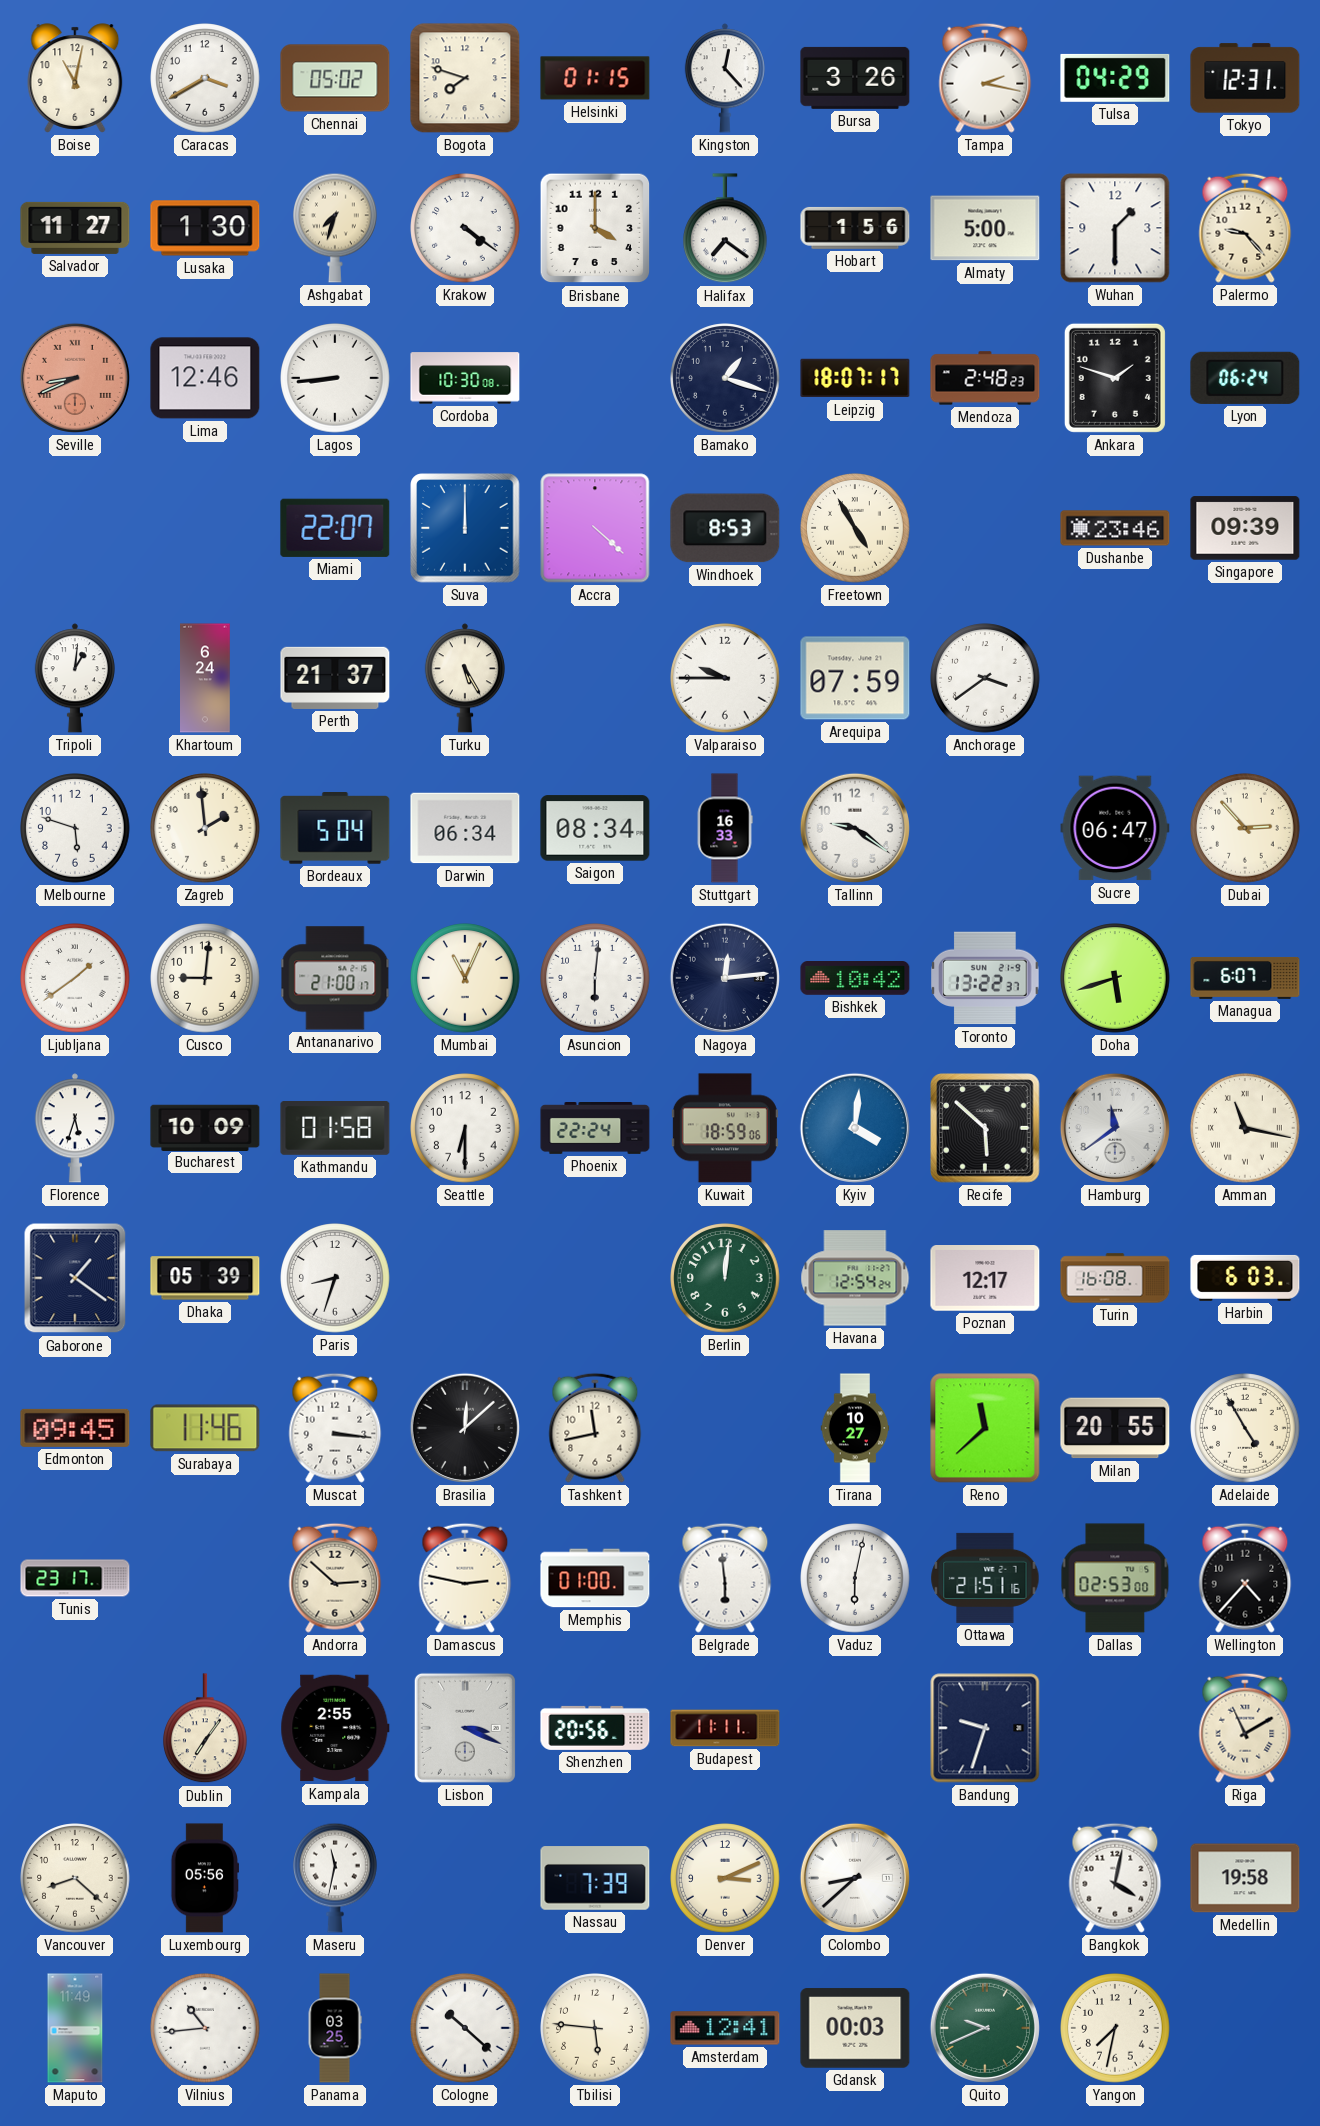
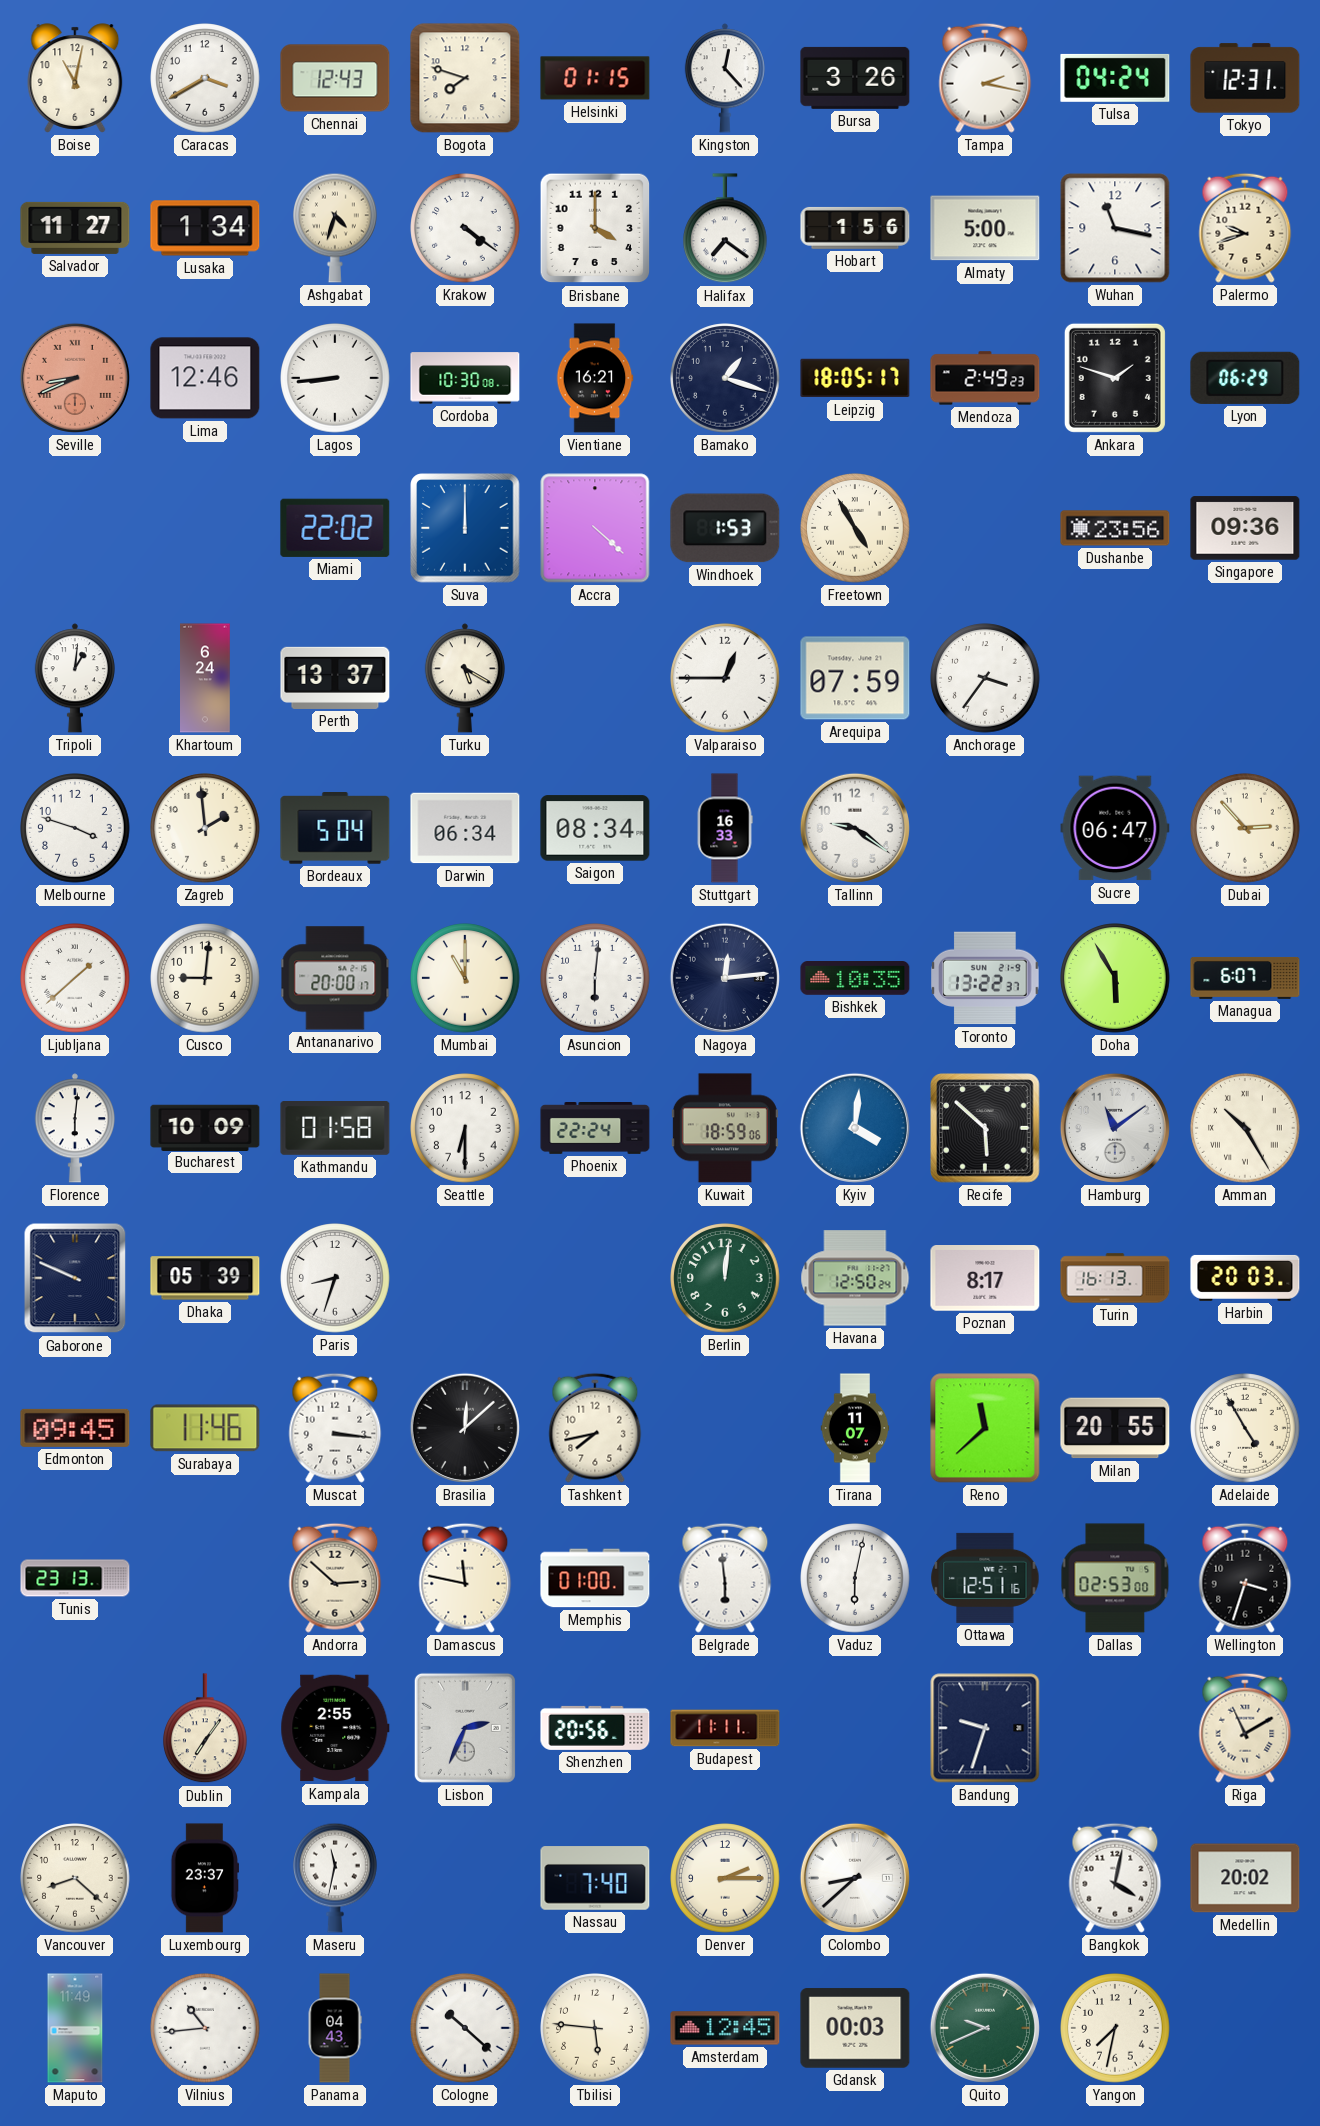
Chennai: 05:02 -> 12:43 (335, 78)
Tulsa: 04:29 -> 04:24 (1115, 78)
Lusaka: 1:30 -> 1:34 (205, 228)
Ashgabat: 7:33 -> 4:33 (336, 228)
Wuhan: 1:30 -> 11:17 (1115, 228)
Palermo: 9:23 -> 9:42 (1245, 228)
Vientiane: none -> 16:21 (595, 378)
Leipzig: 18:07 -> 18:05 (855, 378)
Mendoza: 2:48 -> 2:49 (985, 378)
Lyon: 06:24 -> 06:29 (1245, 378)
Miami: 22:07 -> 22:02 (335, 528)
Windhoek: 8:53 -> 1:53 (725, 528)
Dushanbe: 23:46 -> 23:56 (1115, 528)
Singapore: 09:39 -> 09:36 (1245, 528)
Perth: 21:37 -> 13:37 (335, 678)
Turku: 5:25 -> 5:20 (465, 678)
Valparaiso: 9:45 -> 12:45 (725, 678)
Anchorage: 3:39 -> 3:36 (985, 678)
Melbourne: 5:48 -> 3:48 (75, 828)
Ljubljana: 1:39 -> 1:38 (75, 978)
Antananarivo: 21:00 -> 20:00 (335, 978)
Mumbai: 11:04 -> 11:00 (465, 978)
Bishkek: 10:42 -> 10:35 (855, 979)
Doha: 5:42 -> 5:55 (1115, 978)
Florence: 5:33 -> 6:01 (75, 1128)
Hamburg: 11:39 -> 11:09 (1115, 1128)
Amman: 11:17 -> 10:25 (1245, 1128)
Gaborone: 1:21 -> 9:49 (75, 1278)
Havana: 12:54 -> 12:50 (855, 1278)
Poznan: 12:17 -> 8:17 (985, 1279)
Turin: 16:08 -> 16:13 (1115, 1278)
Harbin: 6:03 -> 20:03 (1245, 1278)
Tashkent: 11:43 -> 7:43 (595, 1428)
Tirana: 10:27 -> 11:07 (855, 1428)
Tunis: 23:17 -> 23:13 (75, 1578)
Damascus: 2:47 -> 11:47 (465, 1578)
Ottawa: 21:51 -> 12:51 (985, 1578)
Wellington: 4:37 -> 3:33 (1245, 1578)
Lisbon: 3:19 -> 2:34 (465, 1728)
Luxembourg: 05:56 -> 23:37 (204, 1878)
Nassau: 7:39 -> 7:40 (595, 1878)
Denver: 3:11 -> 2:15 (725, 1878)
Medellin: 19:58 -> 20:02 (1245, 1878)
Panama: 03:25 -> 04:43 (335, 2028)
Amsterdam: 12:41 -> 12:45 (725, 2028)
